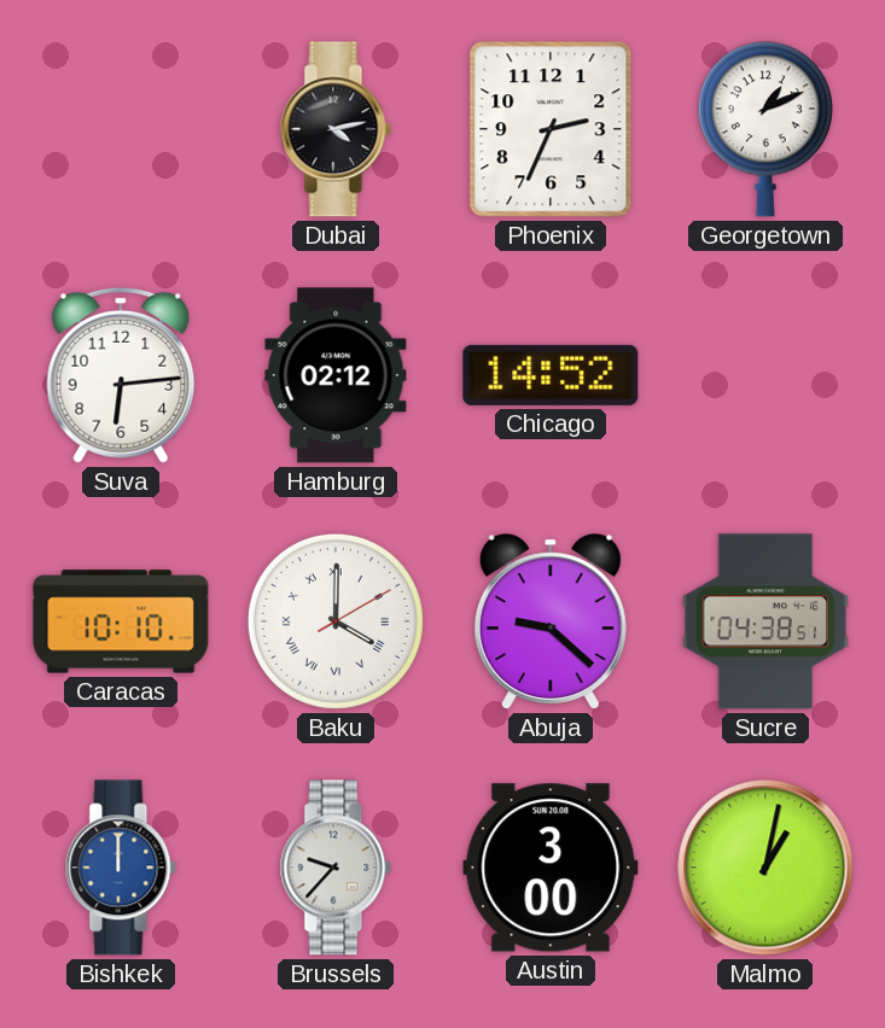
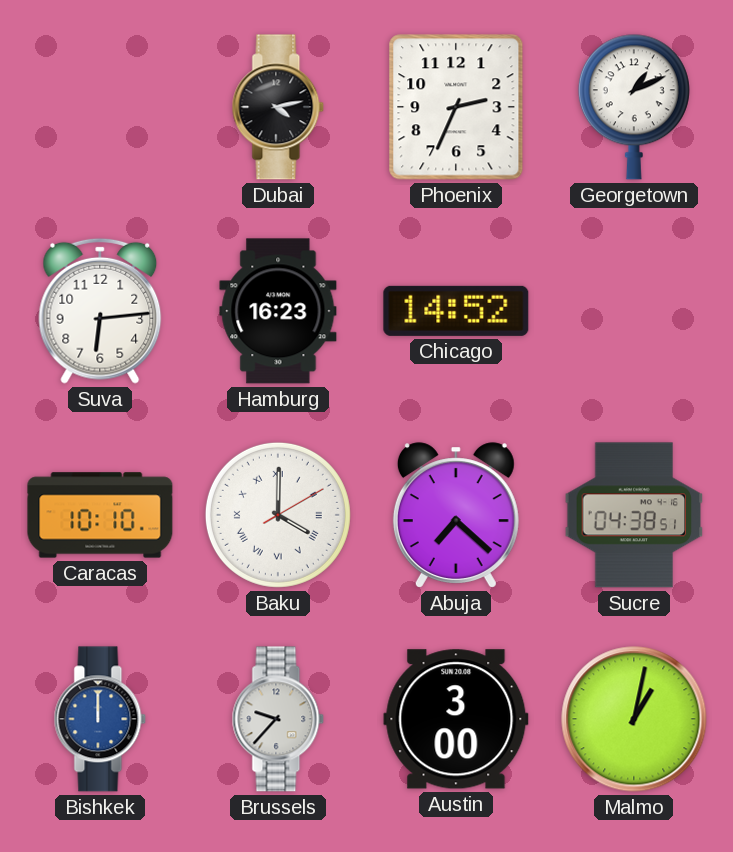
Hamburg: 02:12 -> 16:23 (278, 311)
Abuja: 9:22 -> 7:22 (456, 515)
